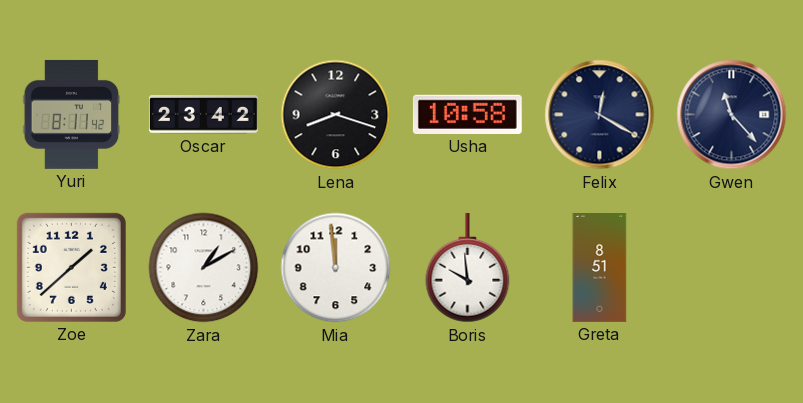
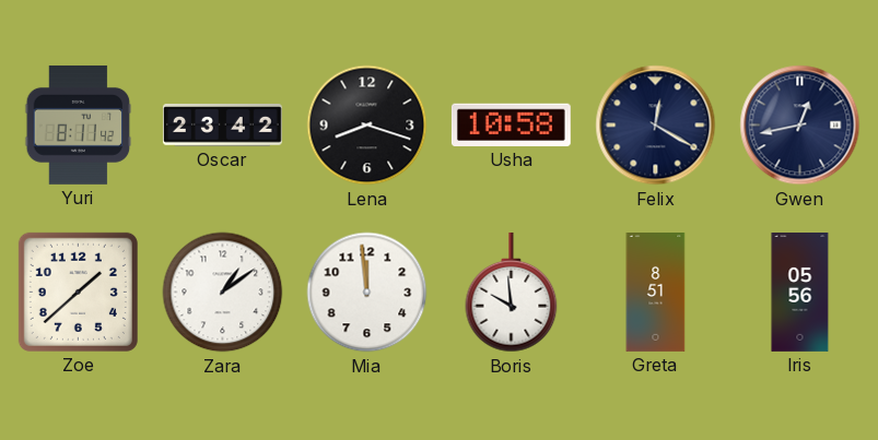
Gwen: 11:23 -> 12:43 (800, 126)
Zara: 1:10 -> 1:09 (223, 293)
Iris: none -> 05:56 (800, 293)
